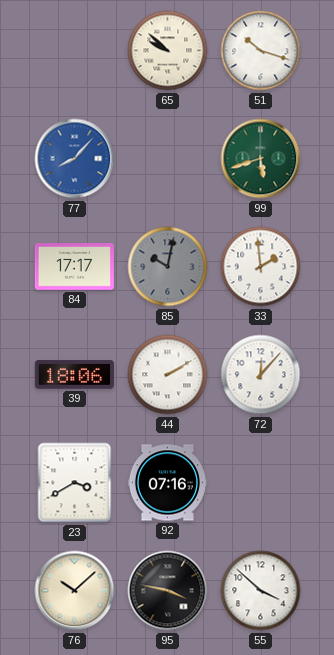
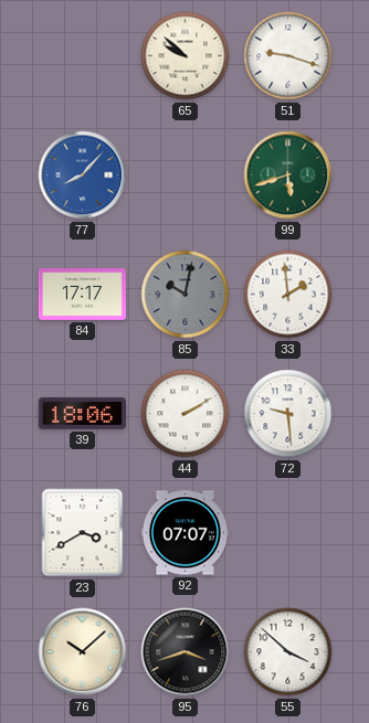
51: 10:18 -> 9:18 (288, 56)
72: 12:07 -> 9:29 (288, 414)
92: 07:16 -> 07:07 (184, 533)
95: 3:47 -> 3:42 (186, 652)
